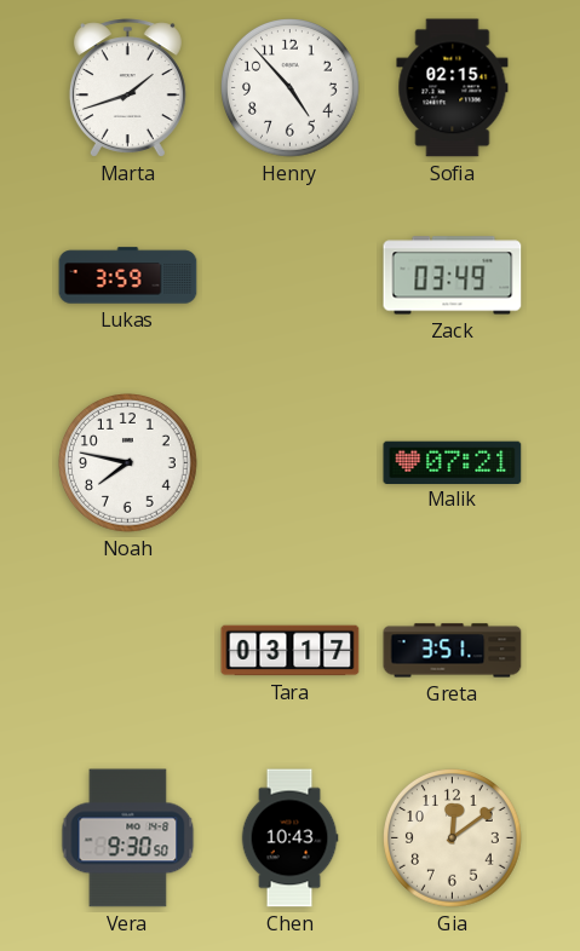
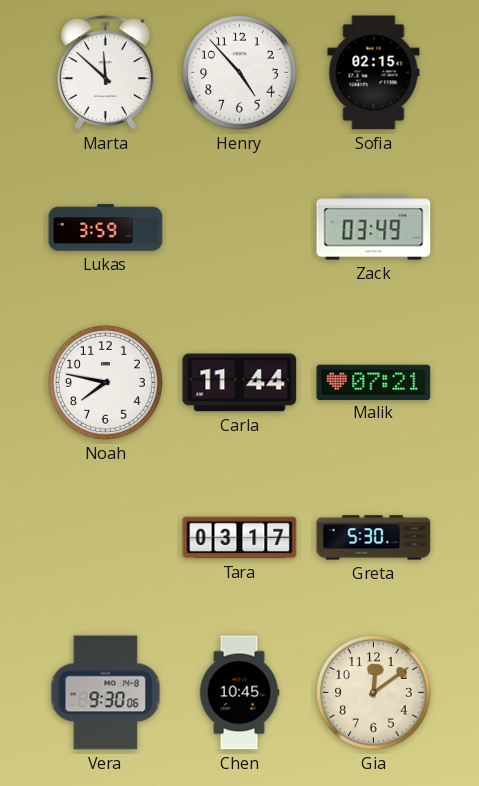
Marta: 1:42 -> 11:52 (105, 73)
Carla: none -> 11:44 (240, 383)
Greta: 3:51 -> 5:30 (374, 538)
Vera: 9:30:50 -> 9:30:06 (106, 693)
Chen: 10:43 -> 10:45 (239, 693)
